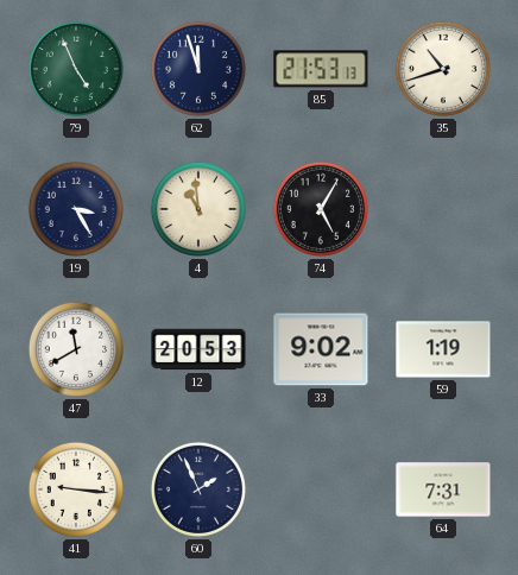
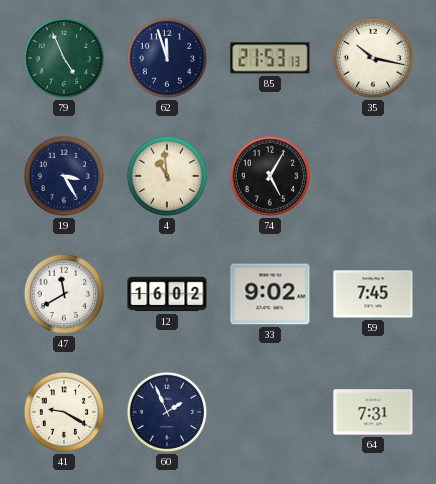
35: 10:42 -> 10:17 (373, 58)
12: 20:53 -> 16:02 (167, 294)
59: 1:19 -> 7:45 (373, 294)
41: 9:16 -> 9:20 (64, 412)
